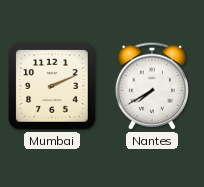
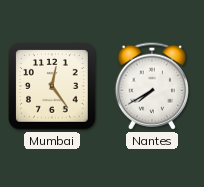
Mumbai: 2:11 -> 12:24 (52, 86)
